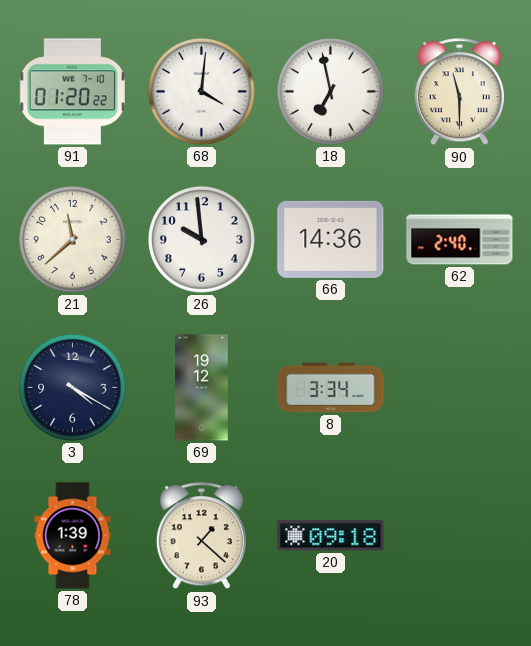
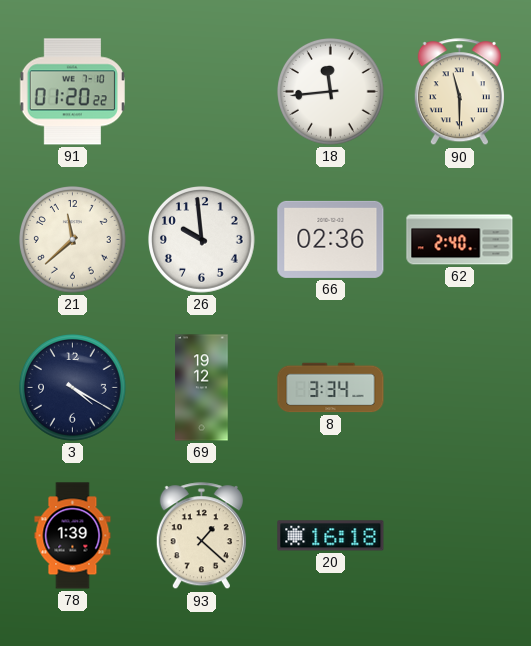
68: 4:01 -> none (202, 92)
18: 6:58 -> 11:44 (331, 92)
66: 14:36 -> 02:36 (331, 239)
20: 09:18 -> 16:18 (331, 536)
